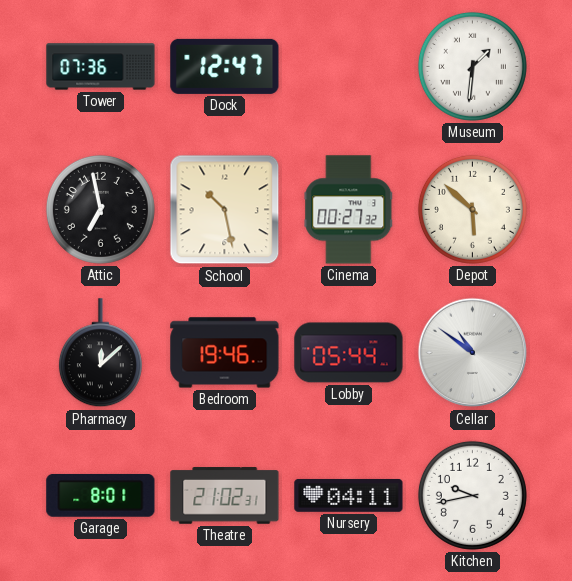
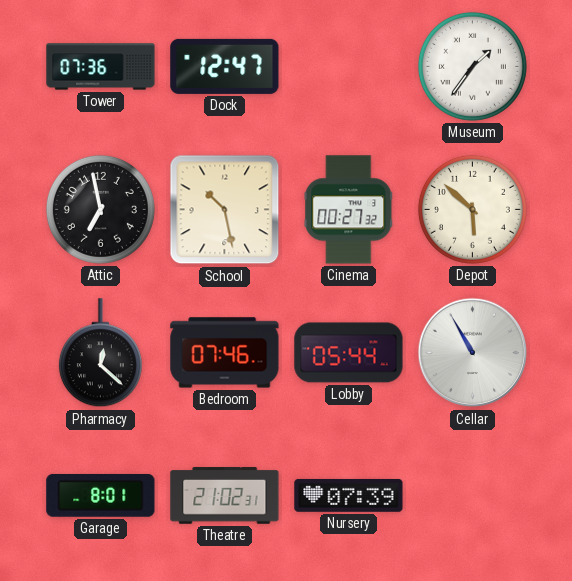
Museum: 1:31 -> 1:36 (472, 66)
Pharmacy: 12:08 -> 12:22 (100, 353)
Bedroom: 19:46 -> 07:46 (225, 353)
Cellar: 10:51 -> 10:55 (473, 353)
Nursery: 04:11 -> 07:39 (349, 495)
Kitchen: 9:43 -> none (472, 495)
